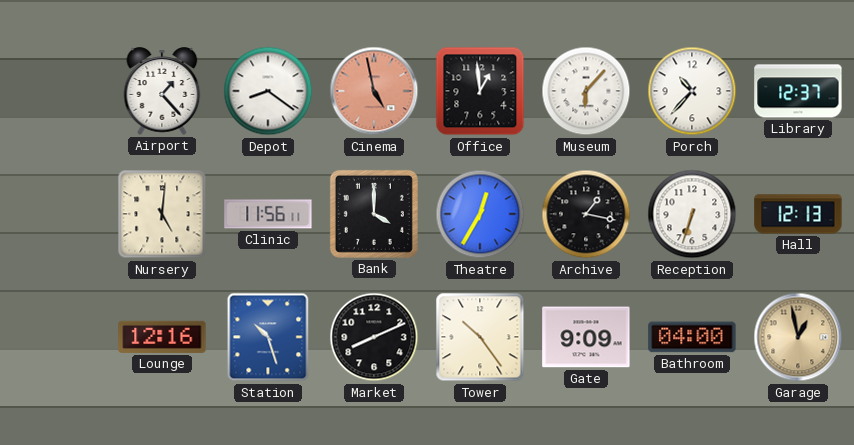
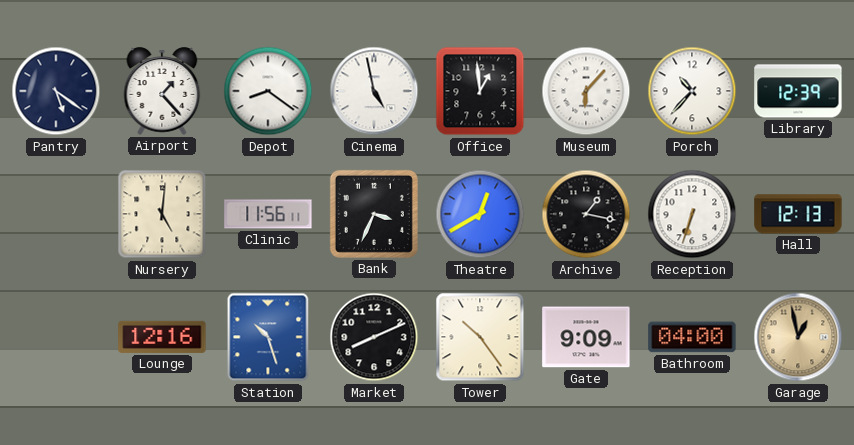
Pantry: none -> 5:21 (56, 91)
Cinema dial: salmon -> white (374, 91)
Library: 12:37 -> 12:39 (798, 91)
Bank: 4:00 -> 3:34 (374, 214)
Theatre: 12:35 -> 12:40 (480, 214)
